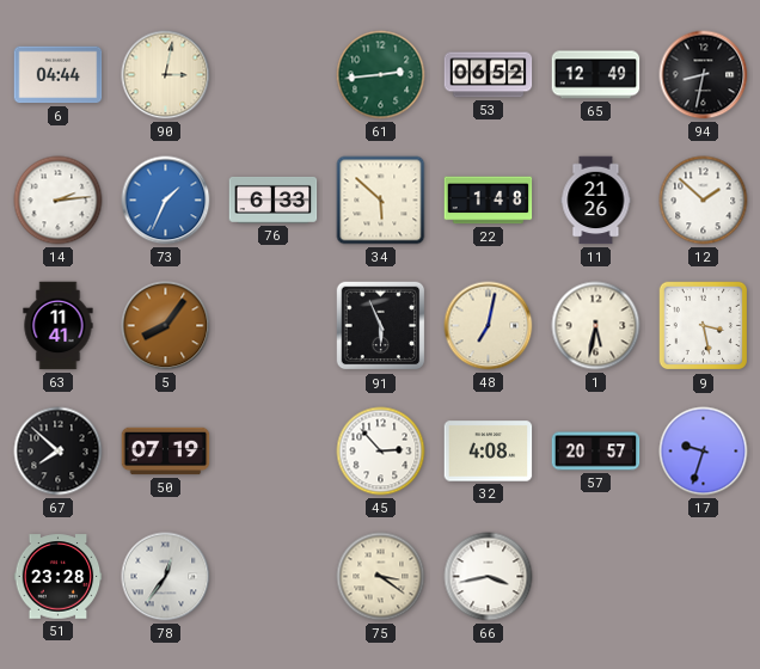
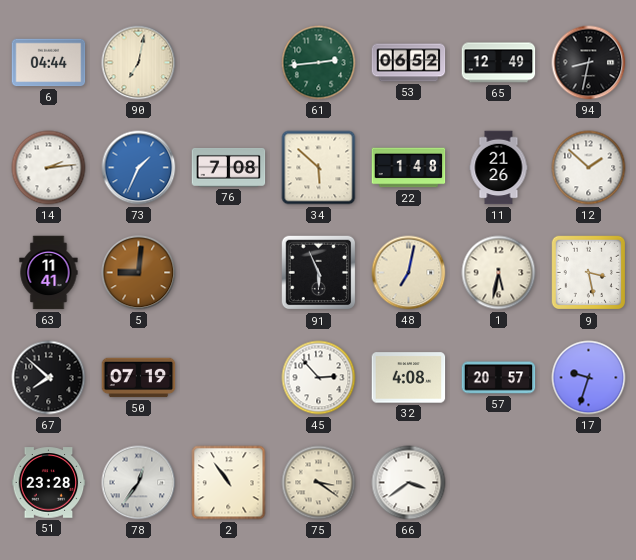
90: 3:02 -> 7:02 (139, 63)
76: 6:33 -> 7:08 (229, 167)
5: 8:06 -> 9:01 (139, 273)
2: none -> 10:54 (229, 483)
66: 3:43 -> 3:39 (409, 483)
